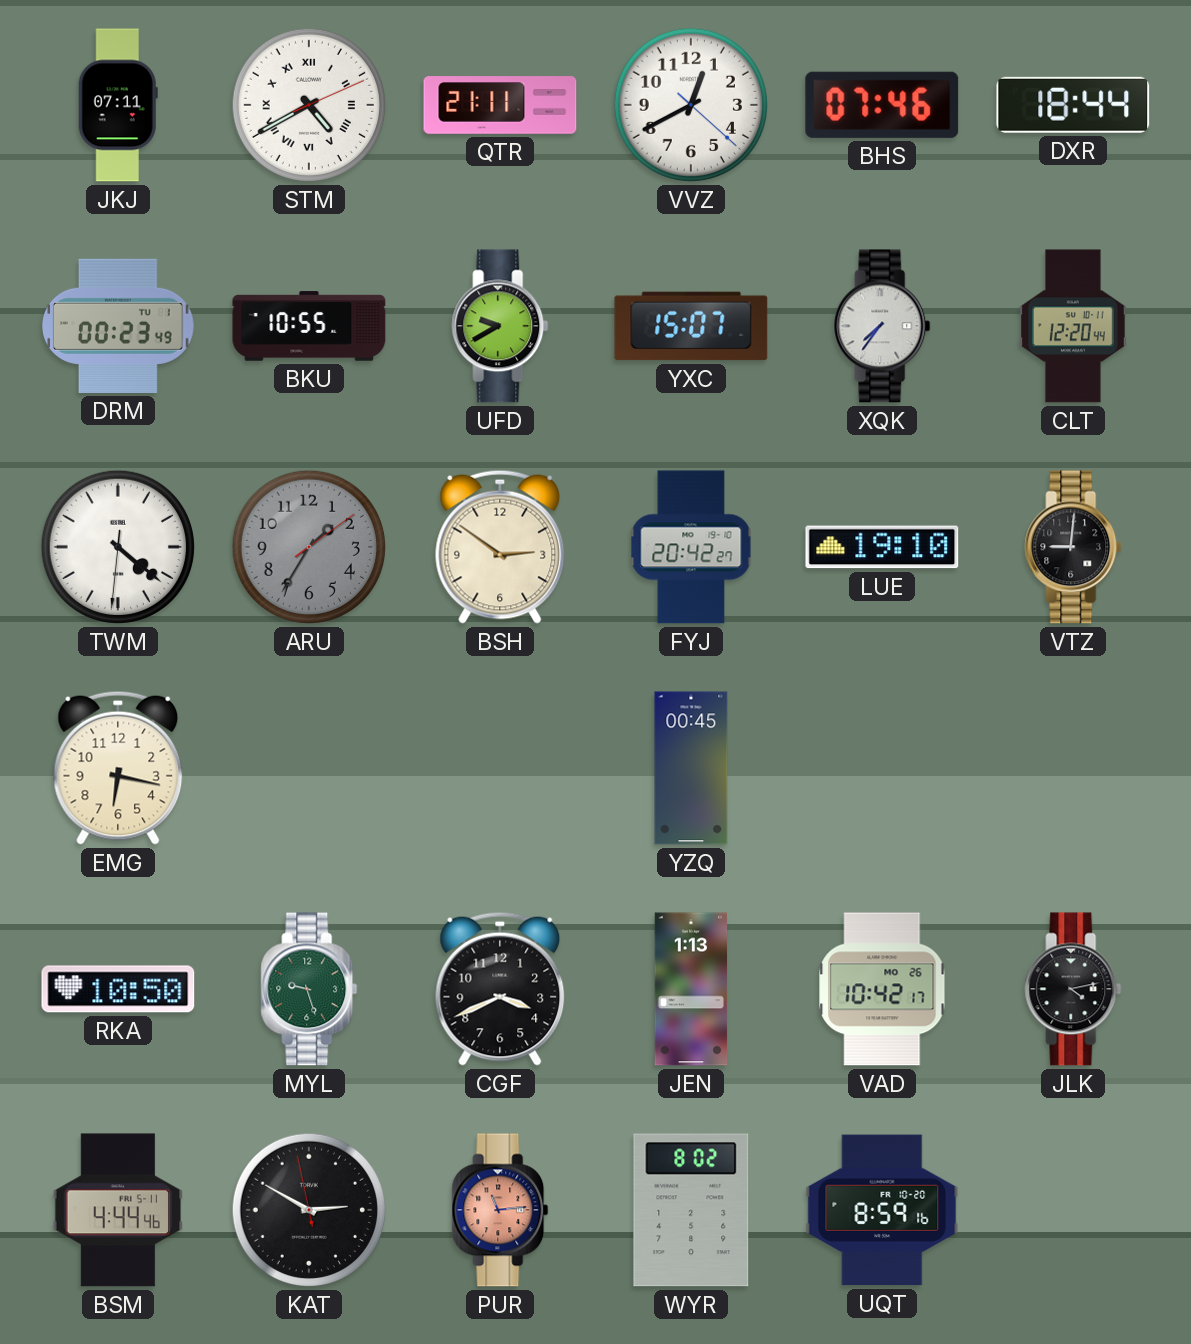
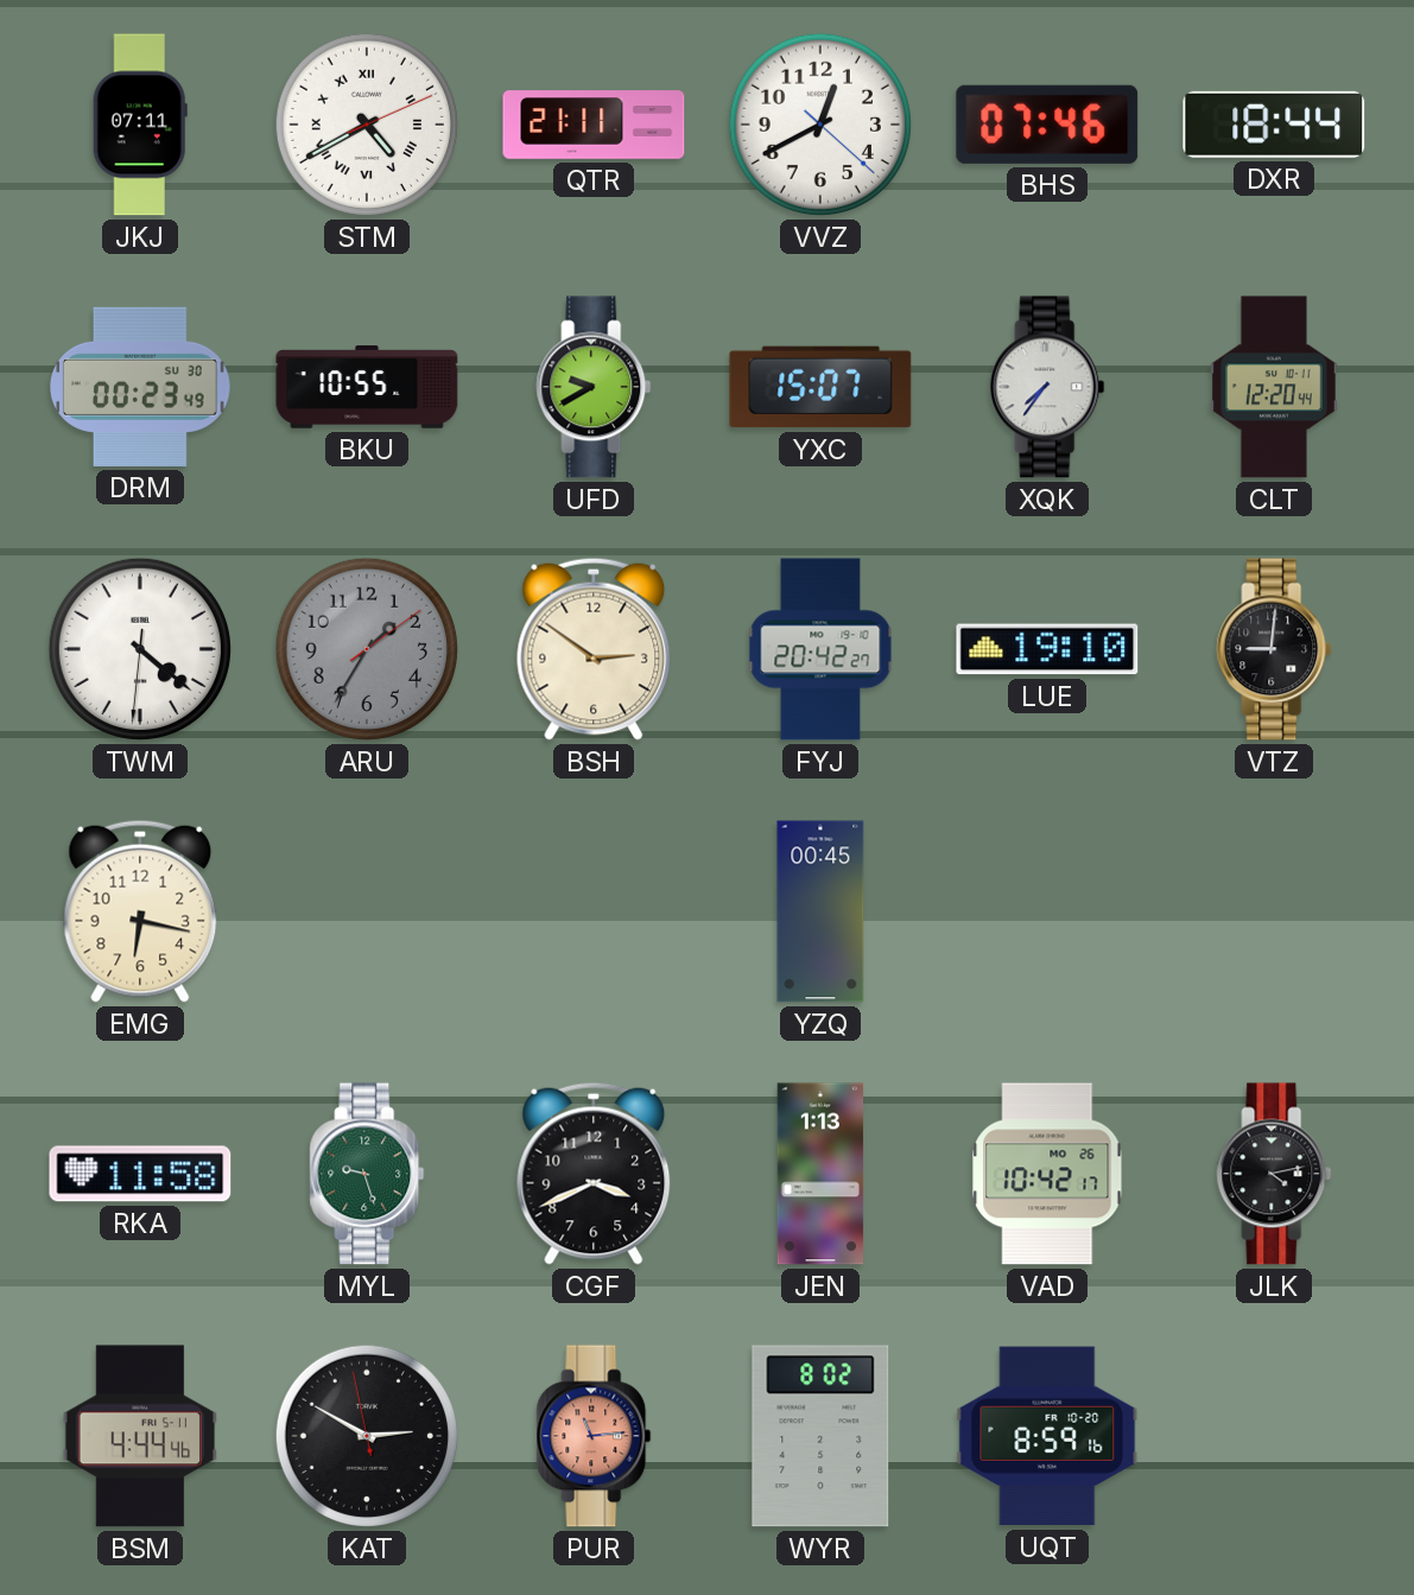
DRM date: TU 1 -> SU 30 (141, 387)
RKA: 10:50 -> 11:58 (140, 1174)
